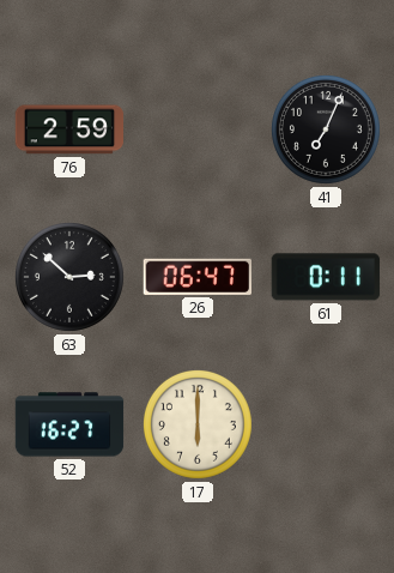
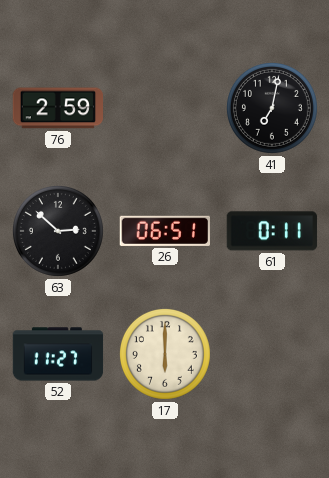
41: 7:04 -> 7:02 (272, 108)
26: 06:47 -> 06:51 (164, 231)
52: 16:27 -> 11:27 (58, 354)
